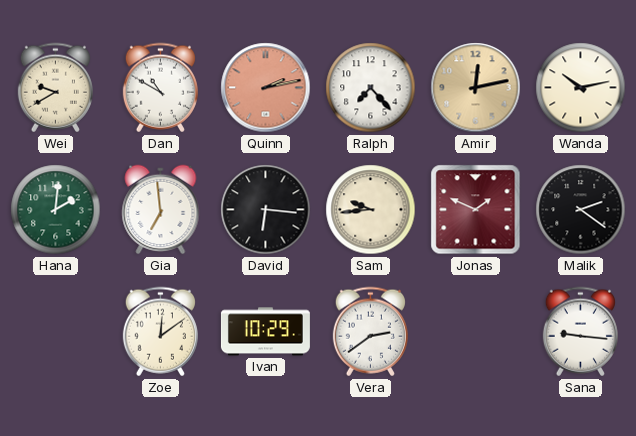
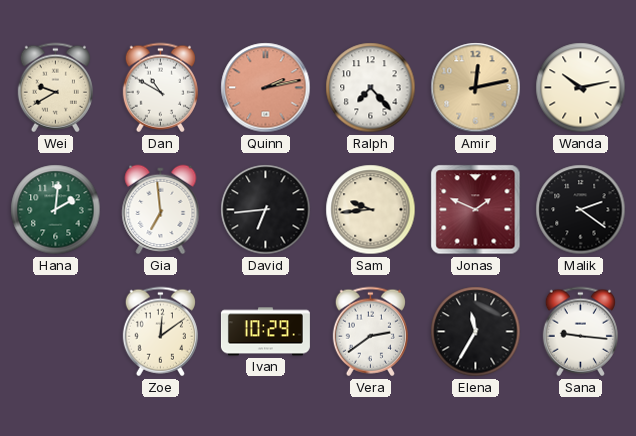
David: 6:16 -> 6:44 (266, 210)
Elena: none -> 11:35 (476, 332)
